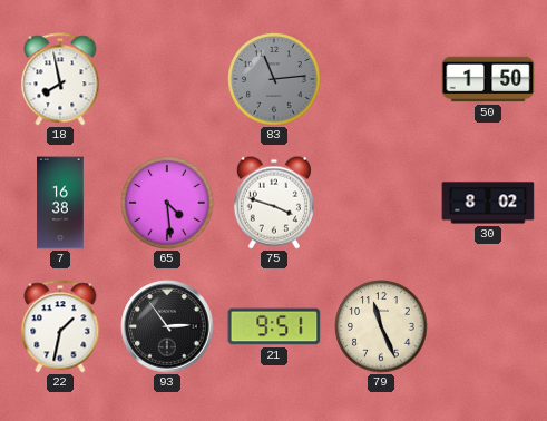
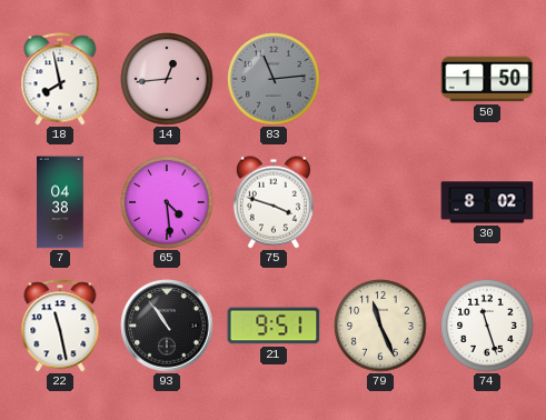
14: none -> 12:44 (167, 79)
7: 16:38 -> 04:38 (60, 202)
22: 1:32 -> 11:28 (60, 326)
93: 2:54 -> 10:54 (167, 326)
74: none -> 11:27 (487, 326)
